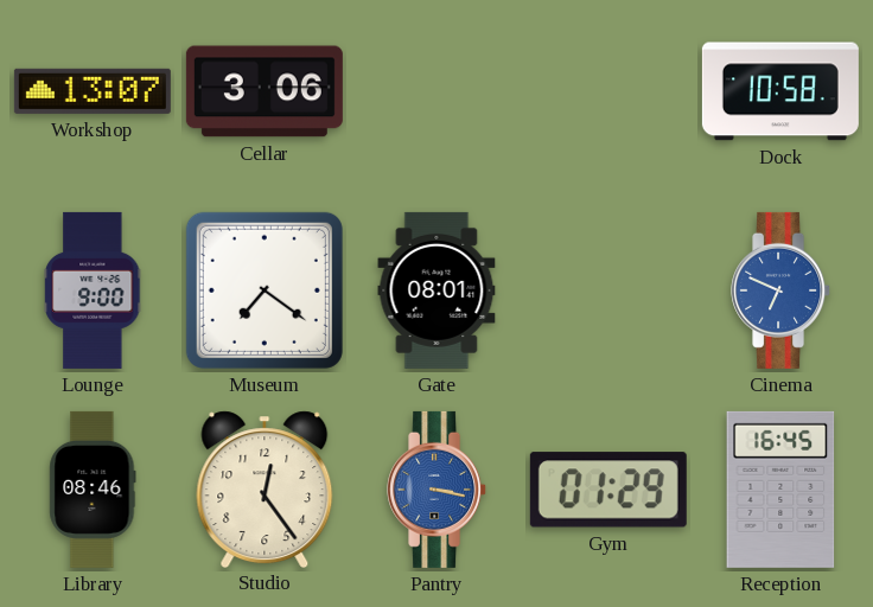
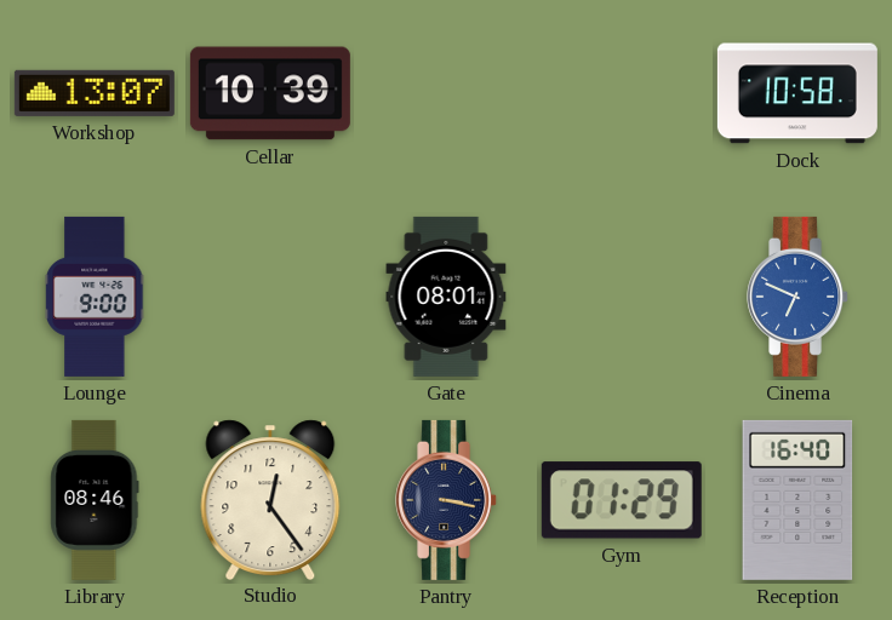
Cellar: 3:06 -> 10:39 (270, 93)
Museum: 7:21 -> none (265, 290)
Pantry dial: blue -> navy (447, 500)
Reception: 16:45 -> 16:40 (797, 500)
